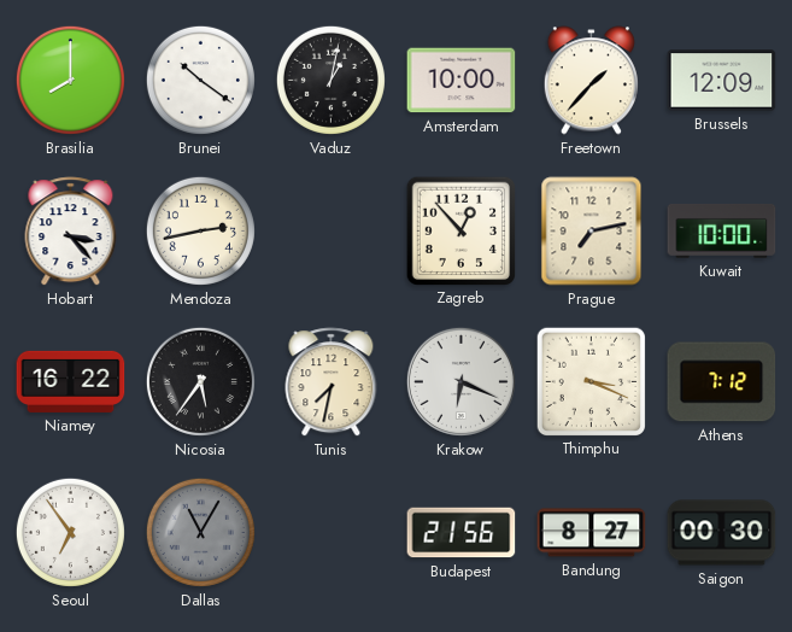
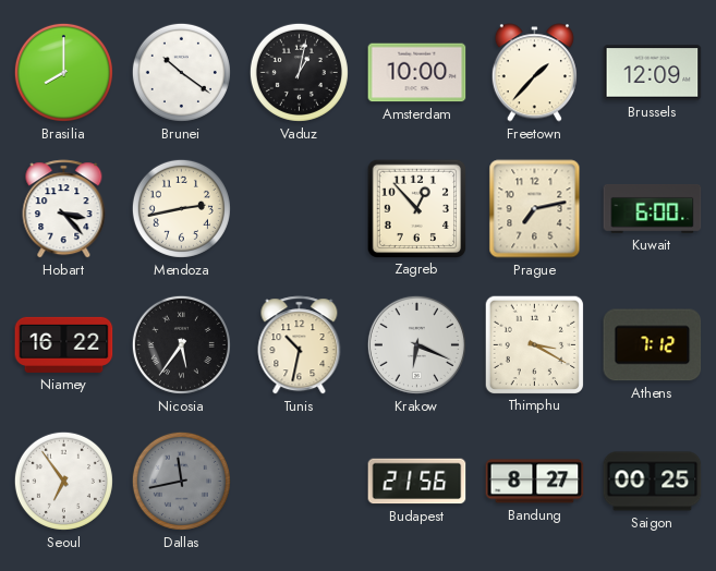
Kuwait: 10:00 -> 6:00 (653, 208)
Tunis: 7:32 -> 10:32 (300, 345)
Thimphu: 3:19 -> 3:20 (534, 344)
Dallas: 11:05 -> 11:43 (181, 481)
Saigon: 00:30 -> 00:25 (653, 482)
